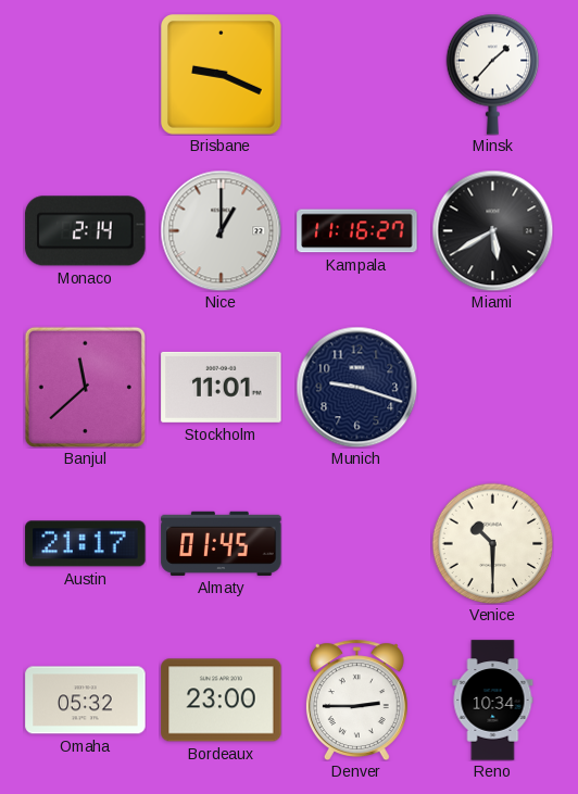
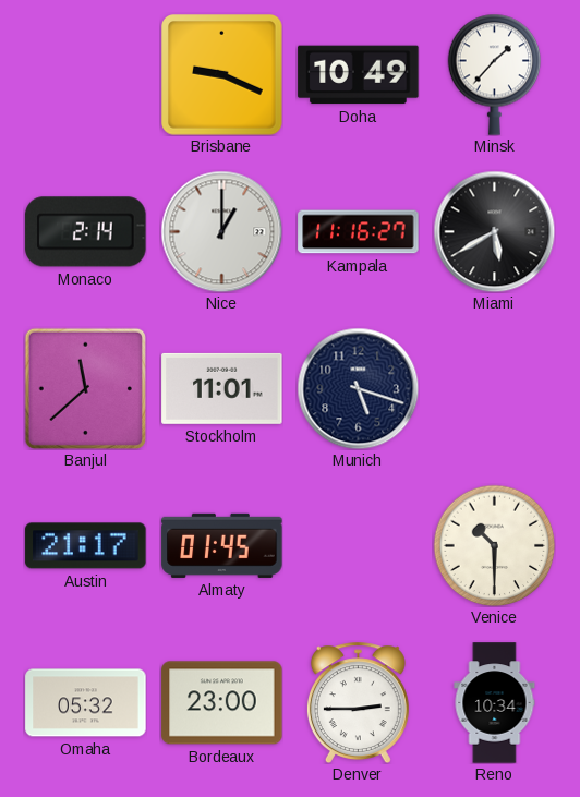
Doha: none -> 10:49 (359, 75)
Munich: 9:18 -> 5:18 (358, 388)
